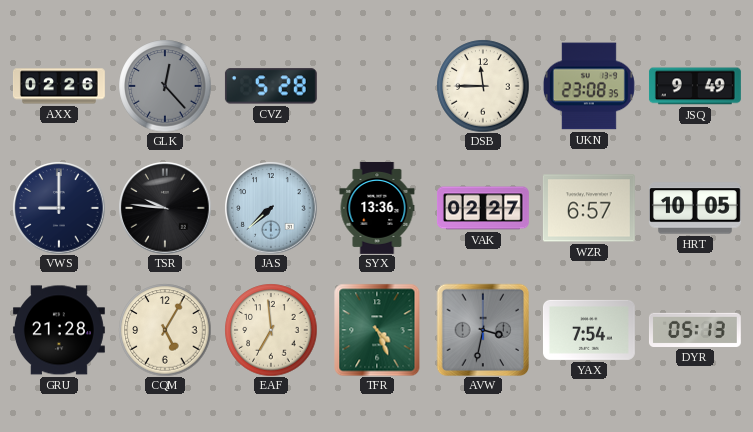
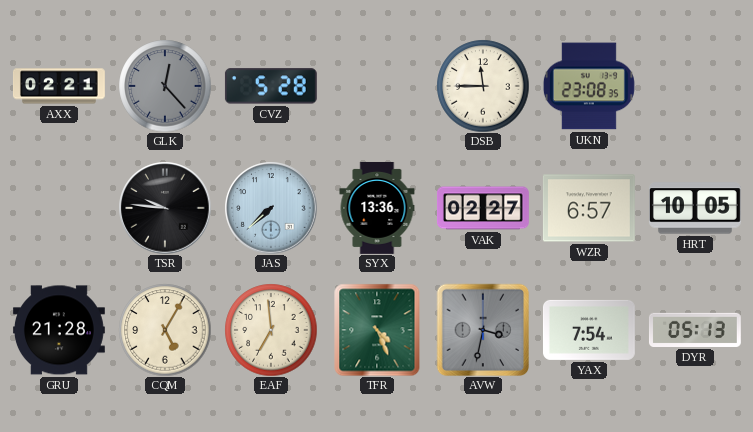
AXX: 02:26 -> 02:21 (59, 86)
JSQ: 9:49 -> none (695, 86)
VWS: 9:00 -> none (59, 208)
